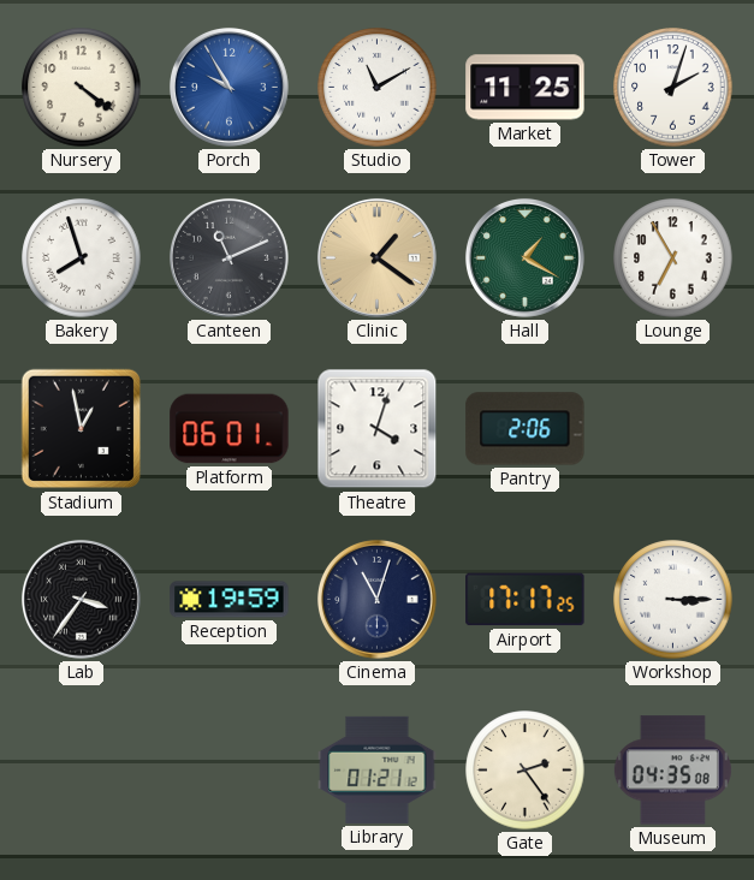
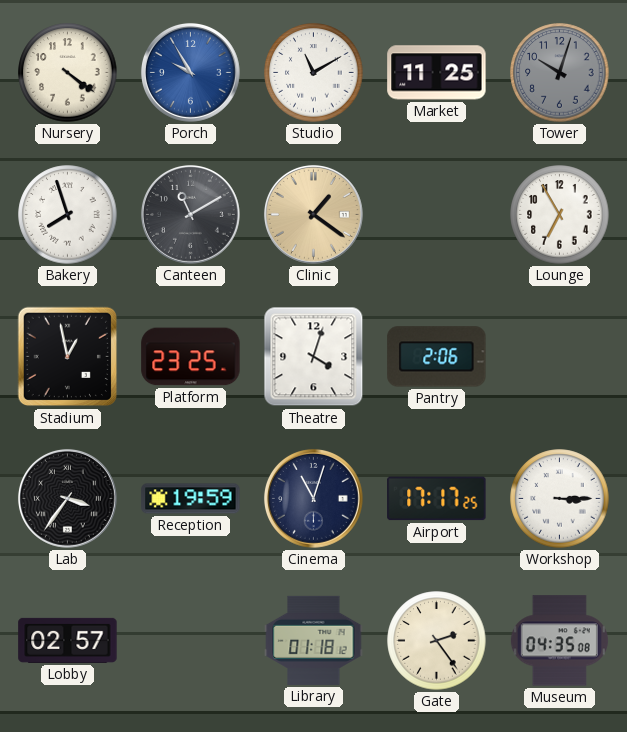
Tower: 2:03 -> 10:03 (560, 73)
Tower dial: white -> grey (560, 73)
Canteen: 11:11 -> 11:10 (190, 214)
Hall: 1:20 -> none (524, 257)
Platform: 06:01 -> 23:25 (191, 357)
Lobby: none -> 02:57 (68, 640)
Library: 01:21 -> 01:18 (314, 640)
